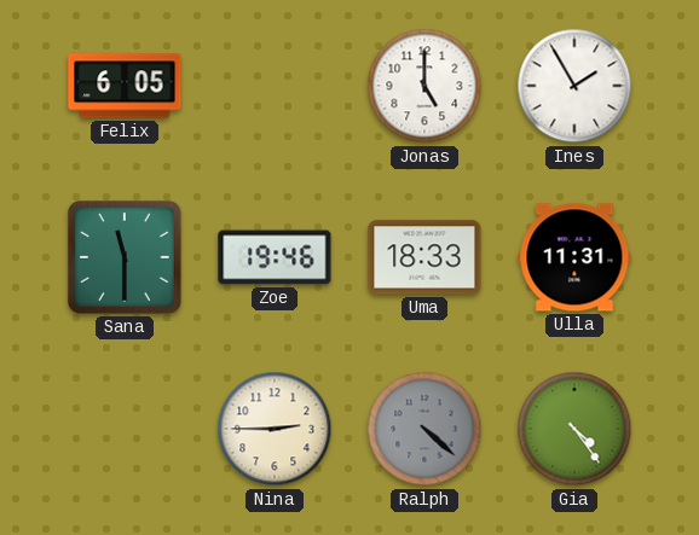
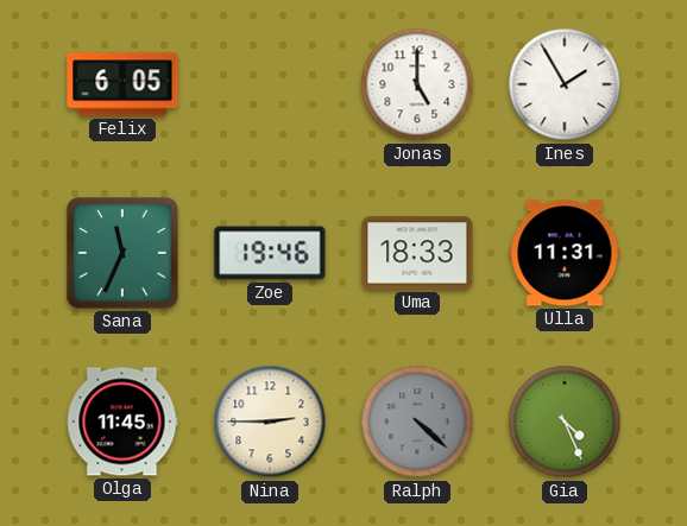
Sana: 11:30 -> 11:34 (122, 253)
Olga: none -> 11:45 (122, 422)
Gia: 4:24 -> 4:26 (565, 422)
